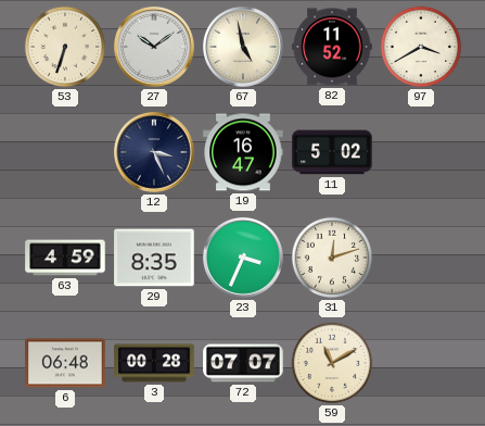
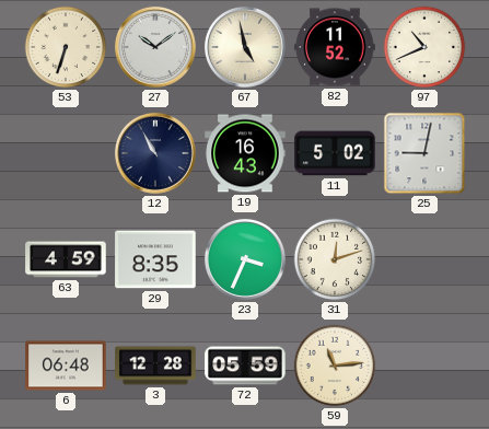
97: 3:40 -> 10:41 (424, 47)
12: 3:26 -> 10:55 (155, 153)
19: 16:47 -> 16:43 (245, 153)
25: none -> 9:02 (424, 153)
3: 00:28 -> 12:28 (155, 366)
72: 07:07 -> 05:59 (245, 366)
59: 11:10 -> 11:14 (335, 366)
